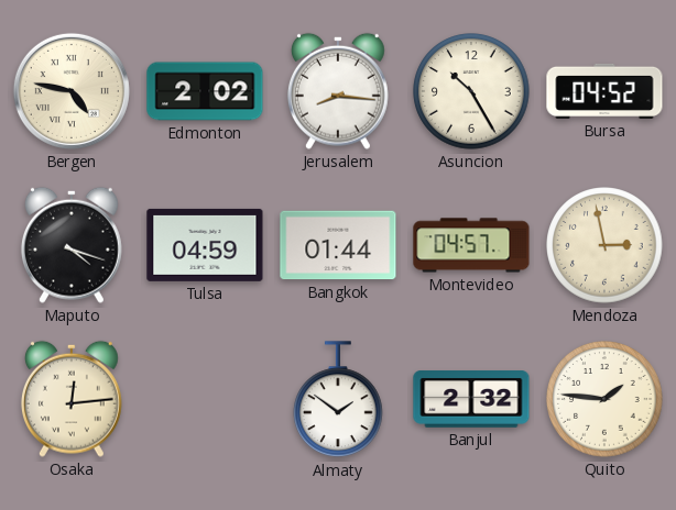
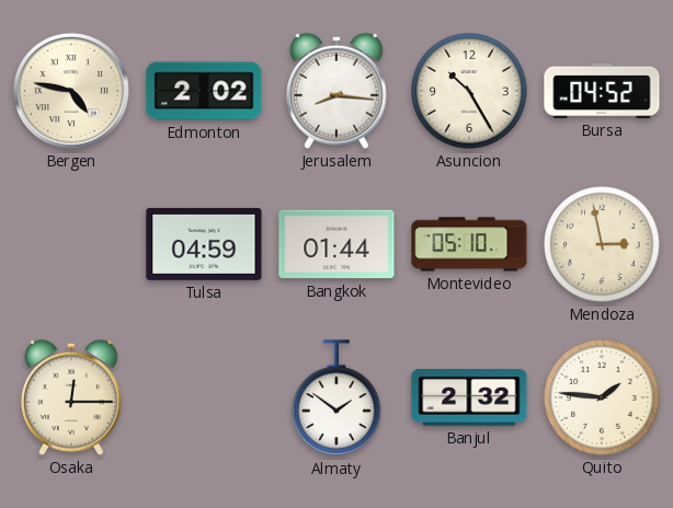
Maputo: 4:18 -> none (72, 245)
Montevideo: 04:57 -> 05:10 (469, 244)
Osaka: 12:14 -> 12:15 (71, 397)
